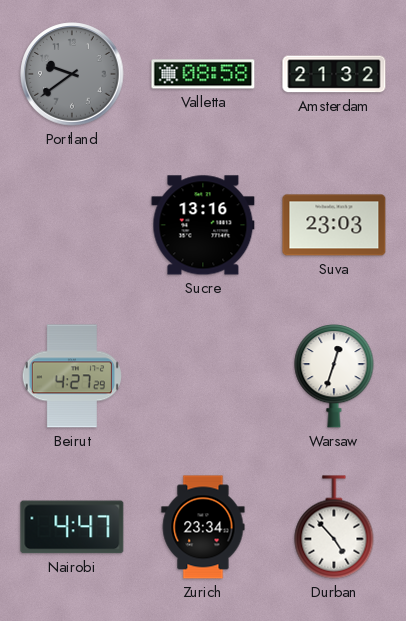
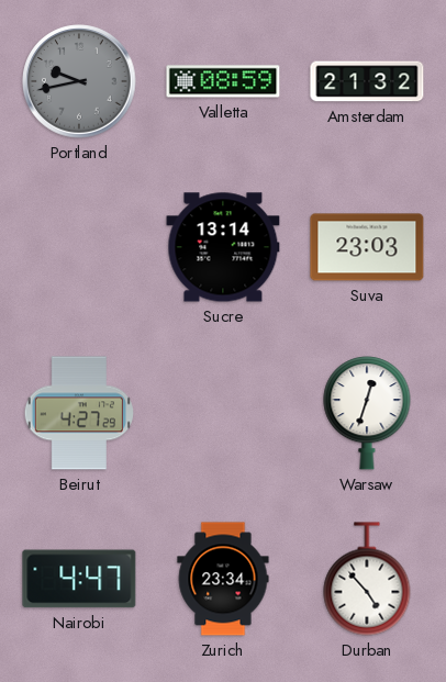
Portland: 9:39 -> 9:43 (79, 81)
Valletta: 08:58 -> 08:59 (223, 81)
Sucre: 13:16 -> 13:14 (223, 247)
